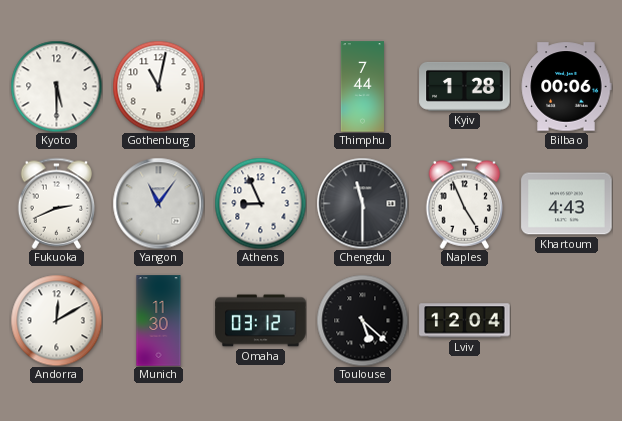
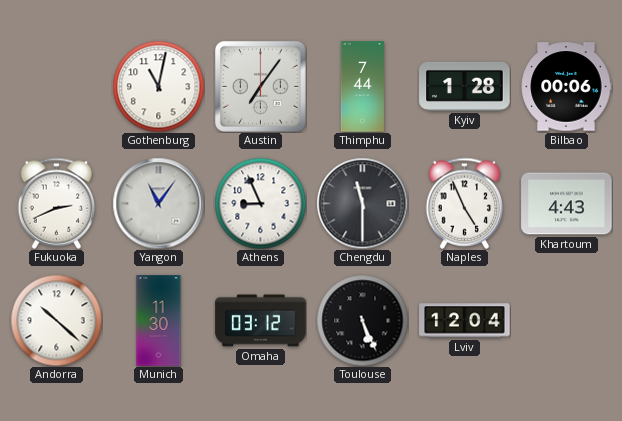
Kyoto: 5:30 -> none (56, 86)
Austin: none -> 7:06 (260, 86)
Andorra: 12:10 -> 10:22 (56, 320)
Toulouse: 5:22 -> 5:26 (362, 320)
